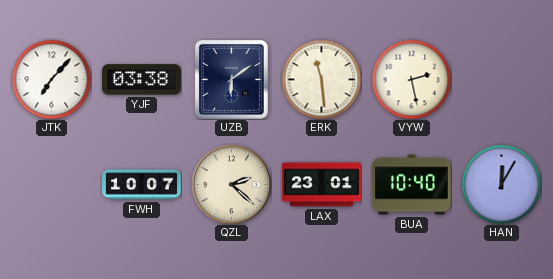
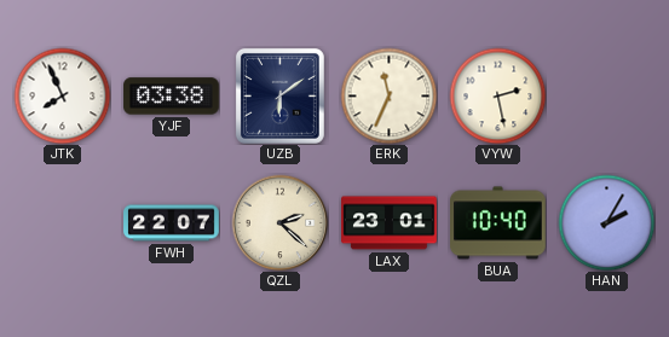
JTK: 7:07 -> 7:56 (62, 95)
ERK: 11:29 -> 11:34 (388, 95)
FWH: 10:07 -> 22:07 (172, 223)
HAN: 12:05 -> 2:05 (606, 222)
